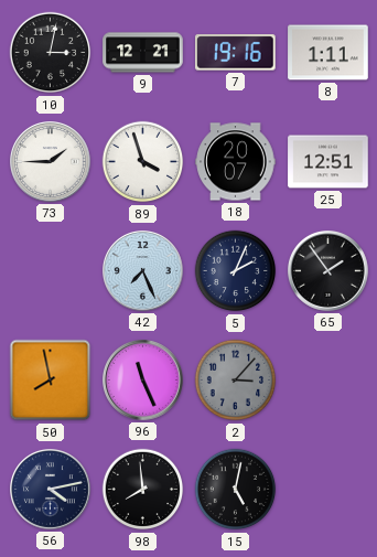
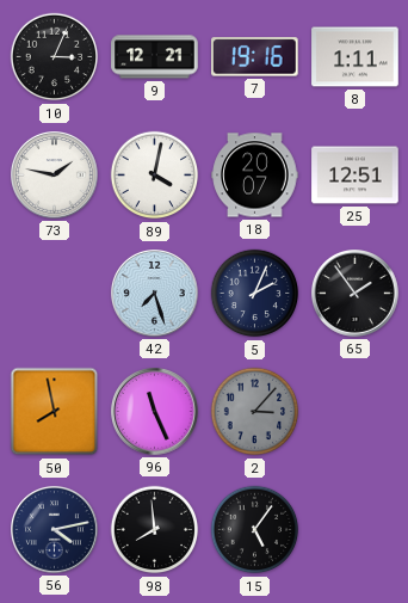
10: 3:02 -> 3:04 (55, 57)
73: 1:45 -> 1:47 (55, 176)
89: 3:57 -> 4:02 (155, 176)
42: 7:26 -> 7:27 (155, 294)
15: 5:02 -> 5:06 (255, 530)
